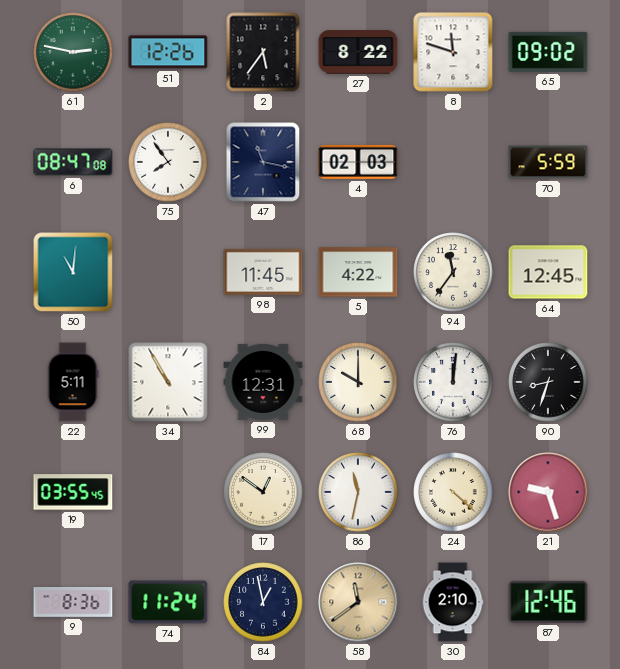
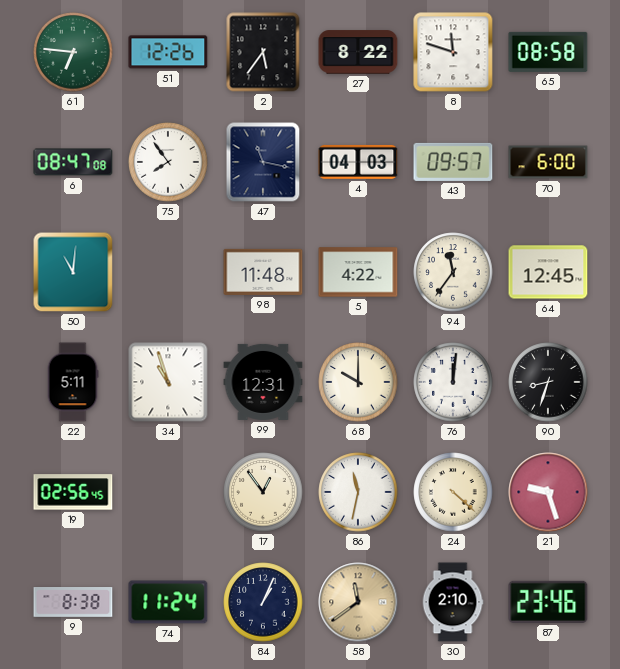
61: 2:47 -> 6:46 (73, 52)
65: 09:02 -> 08:58 (548, 52)
4: 02:03 -> 04:03 (358, 162)
43: none -> 09:57 (453, 162)
70: 5:59 -> 6:00 (548, 162)
98: 11:45 -> 11:48 (263, 272)
34: 10:55 -> 10:57 (168, 382)
19: 03:55 -> 02:56 (73, 492)
17: 12:51 -> 12:54 (263, 492)
9: 8:36 -> 8:38 (73, 603)
84: 12:58 -> 1:04 (263, 602)
87: 12:46 -> 23:46 (548, 602)
